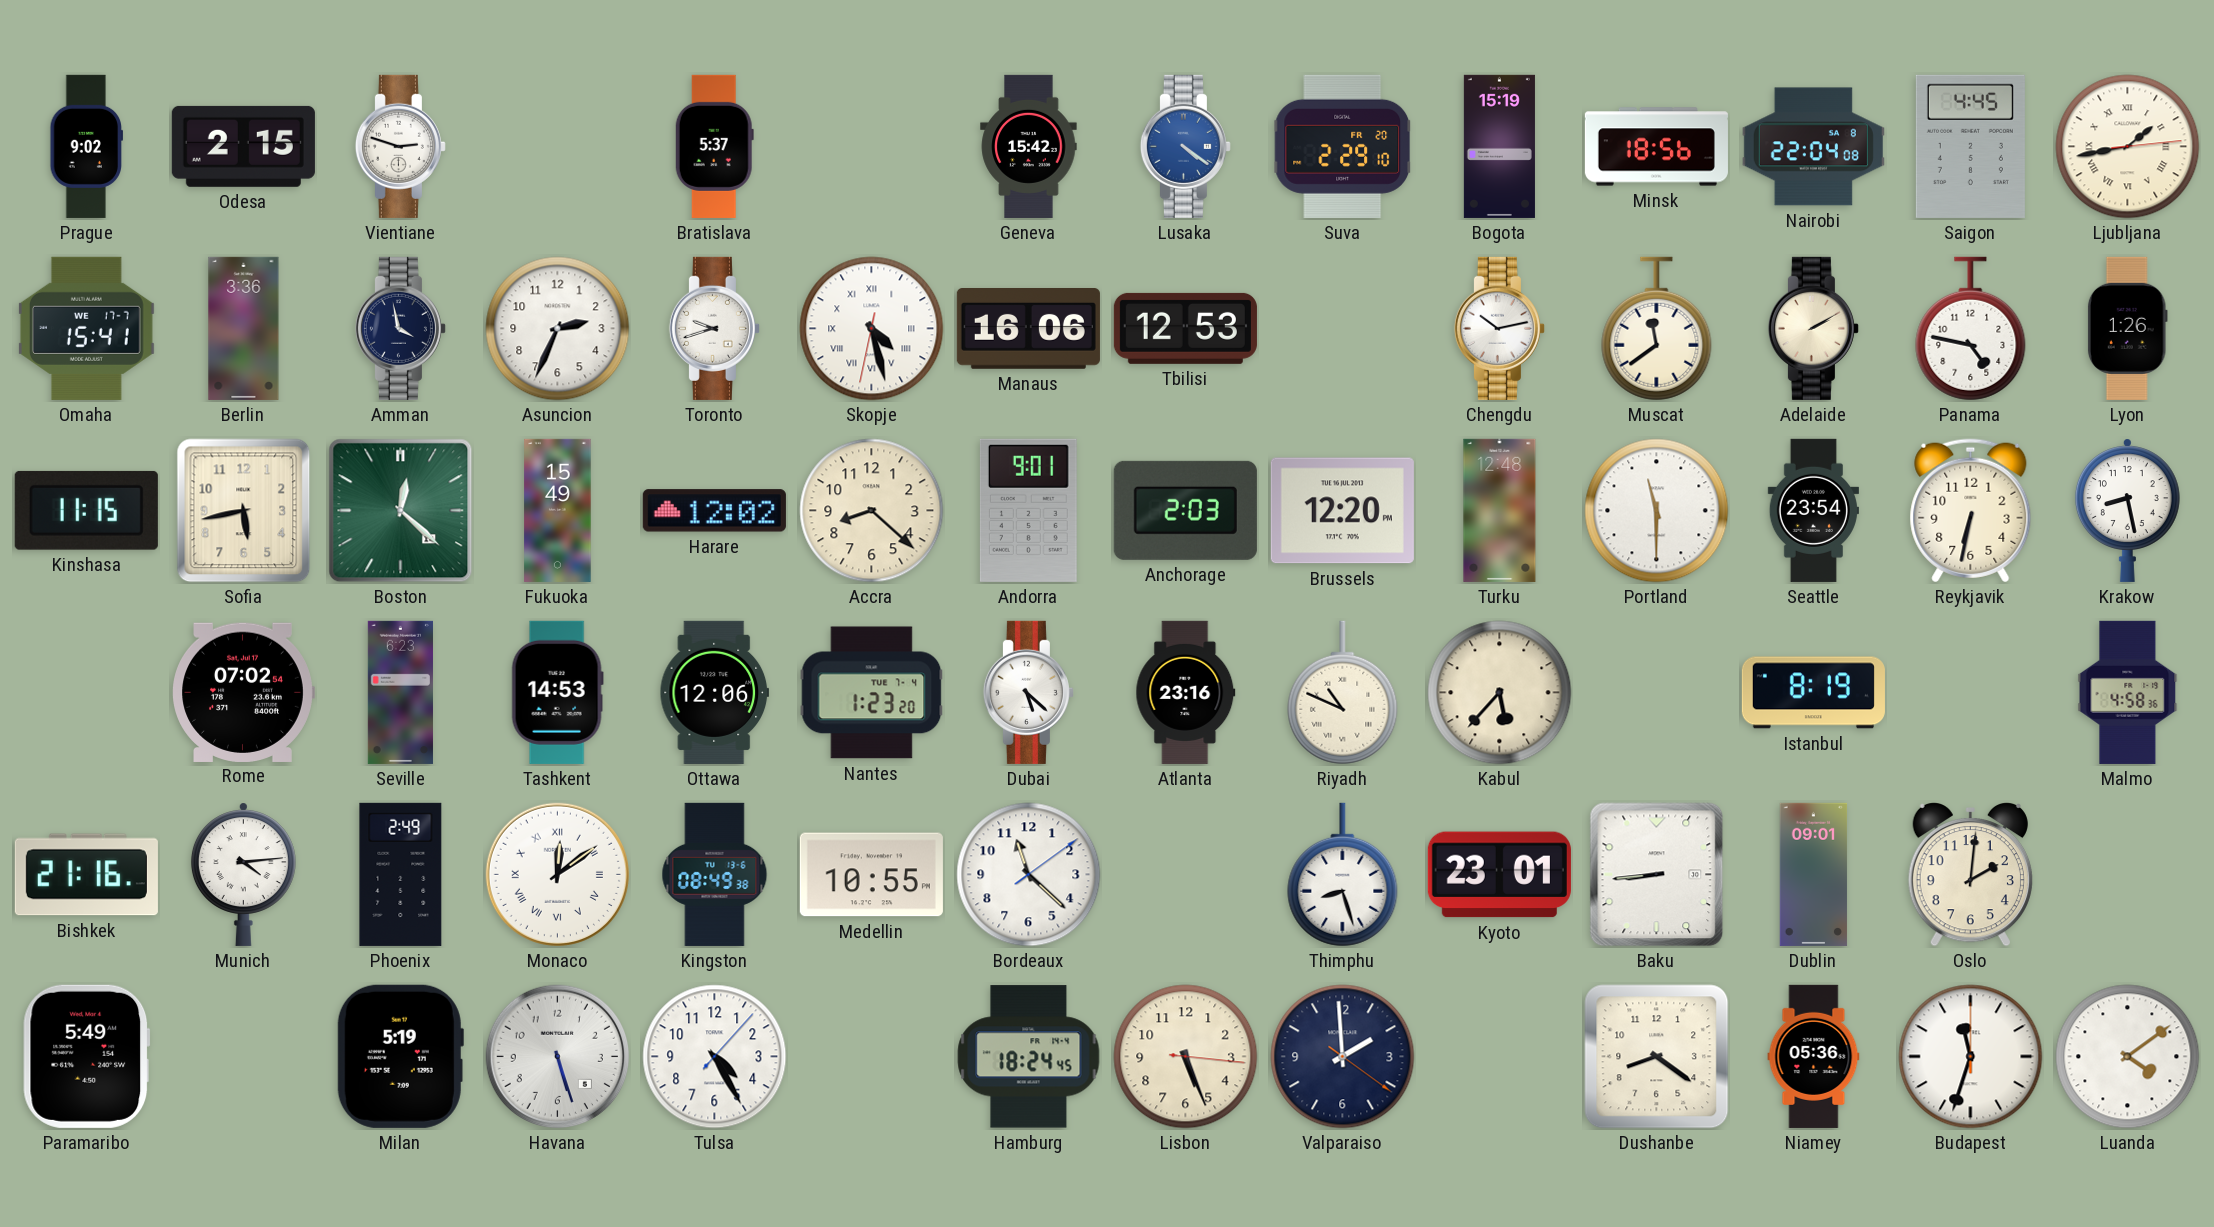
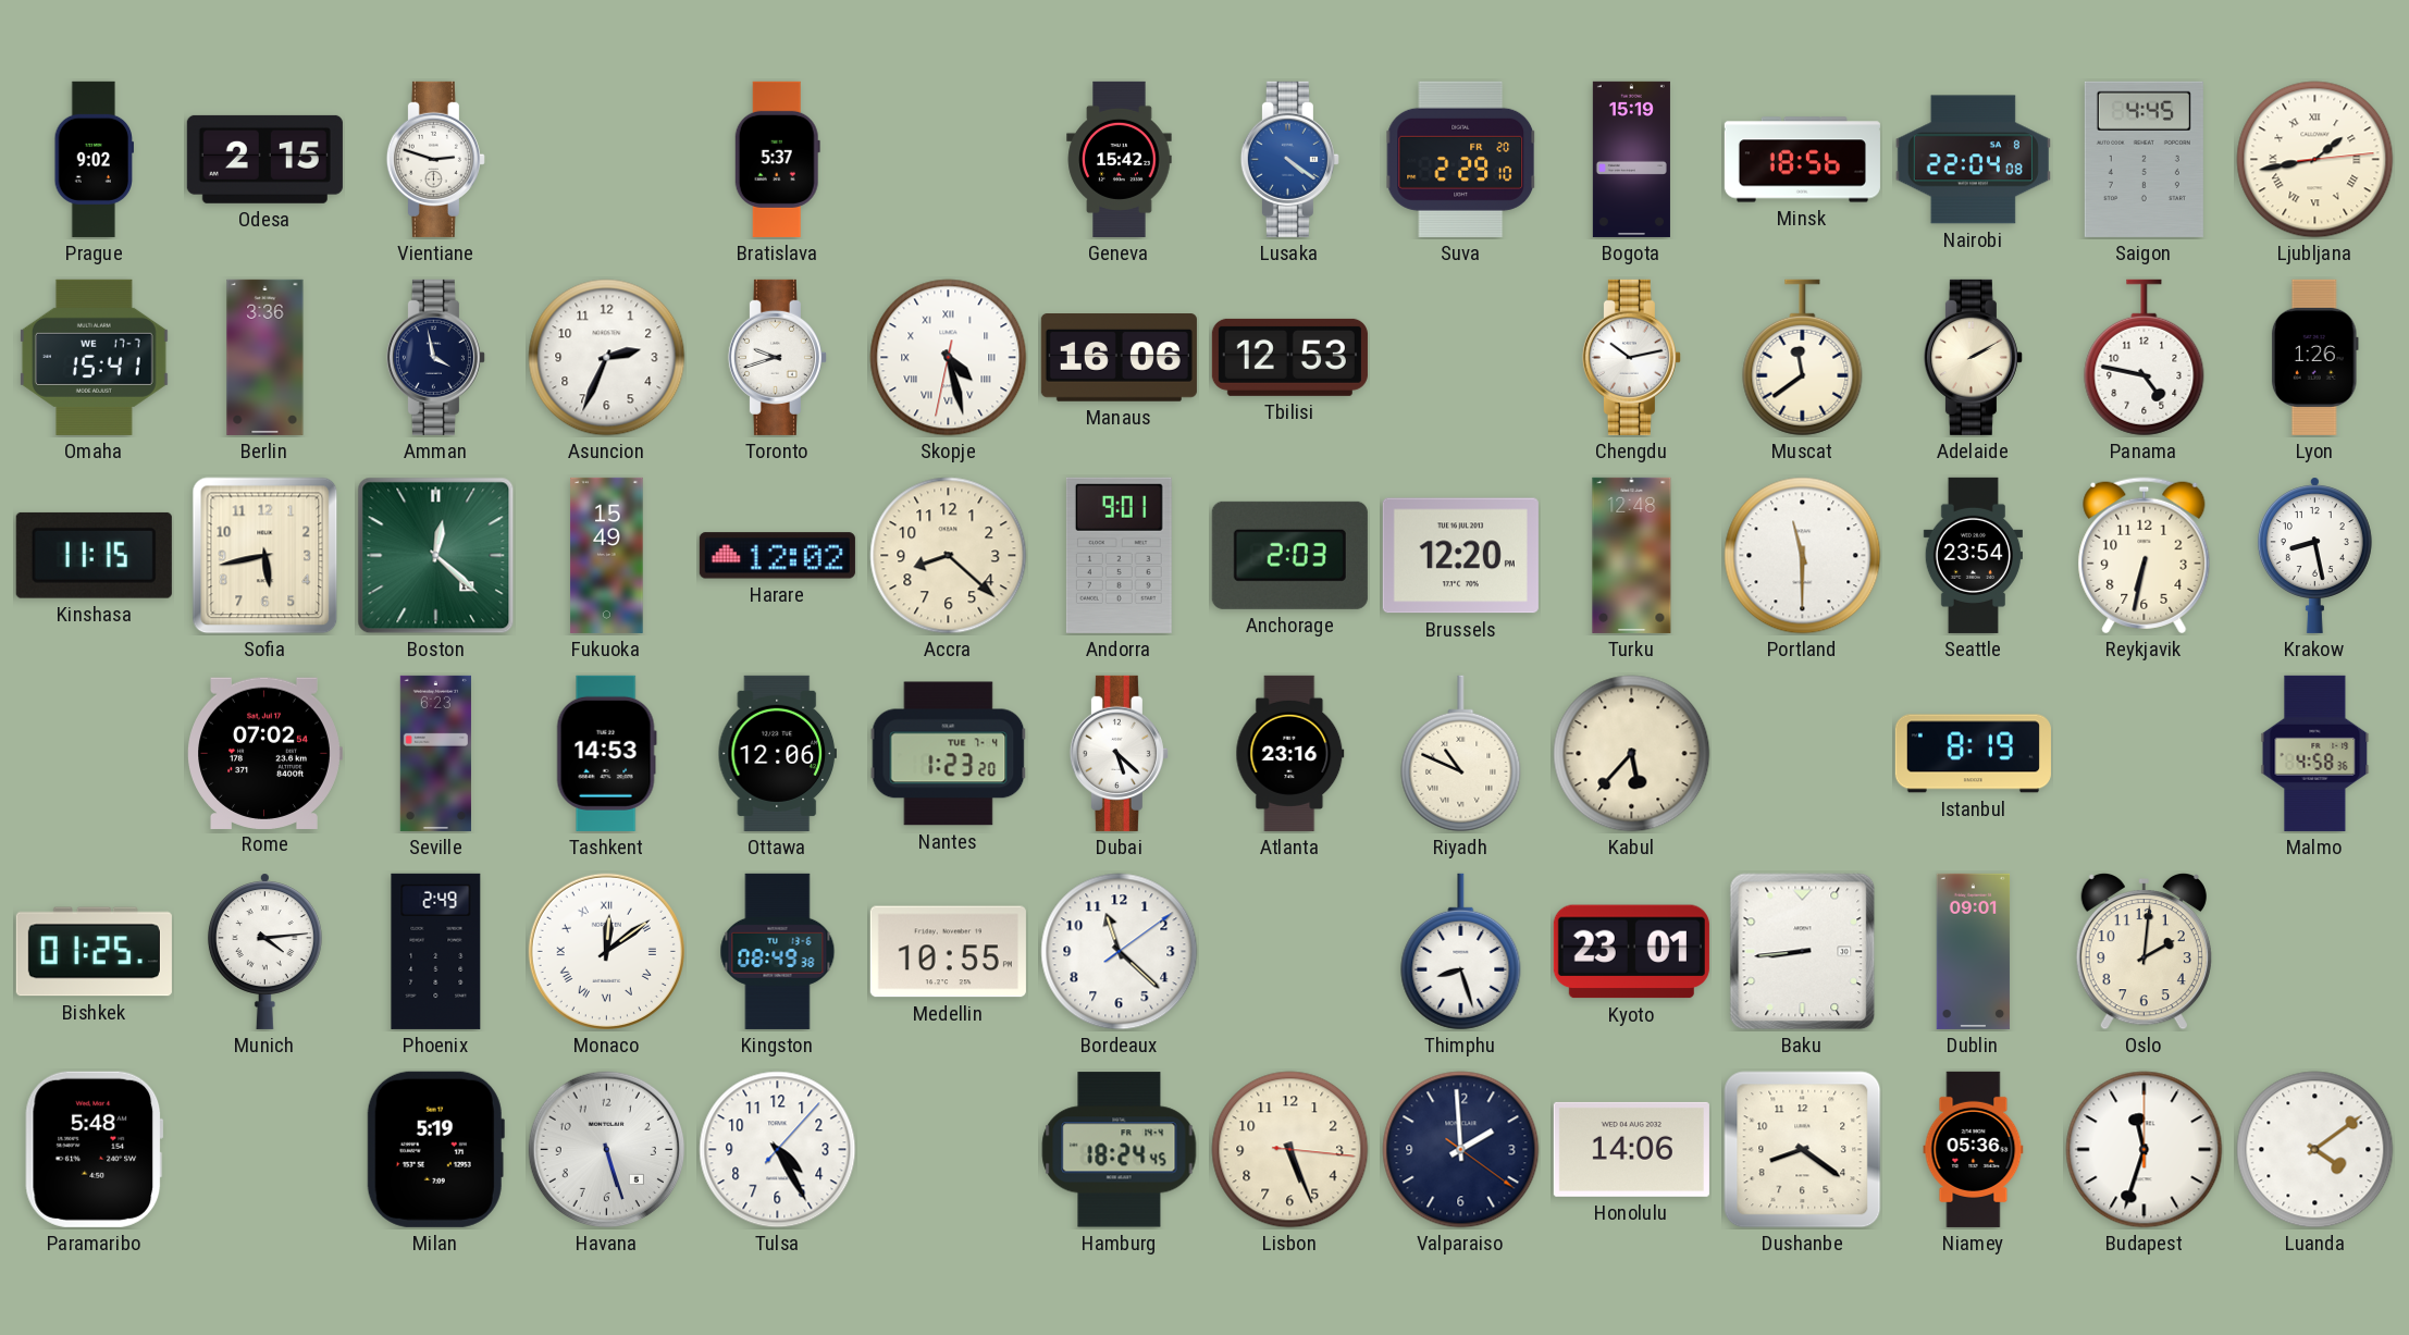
Bishkek: 21:16 -> 01:25 (94, 952)
Paramaribo: 5:49 -> 5:48 (95, 1149)
Honolulu: none -> 14:06 (1631, 1149)
